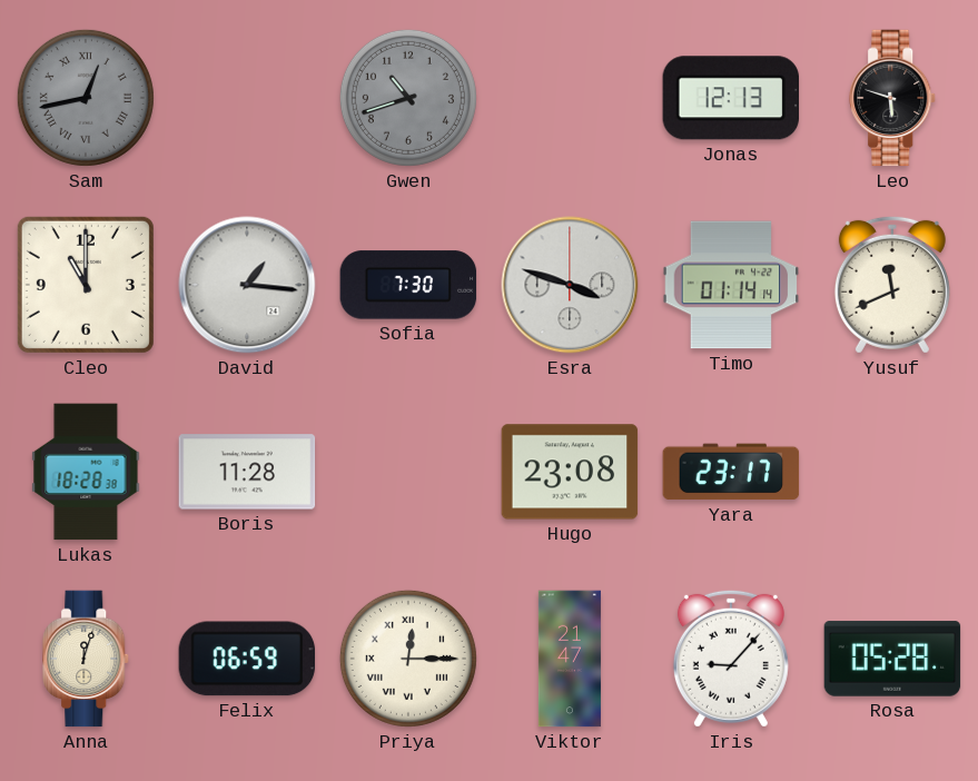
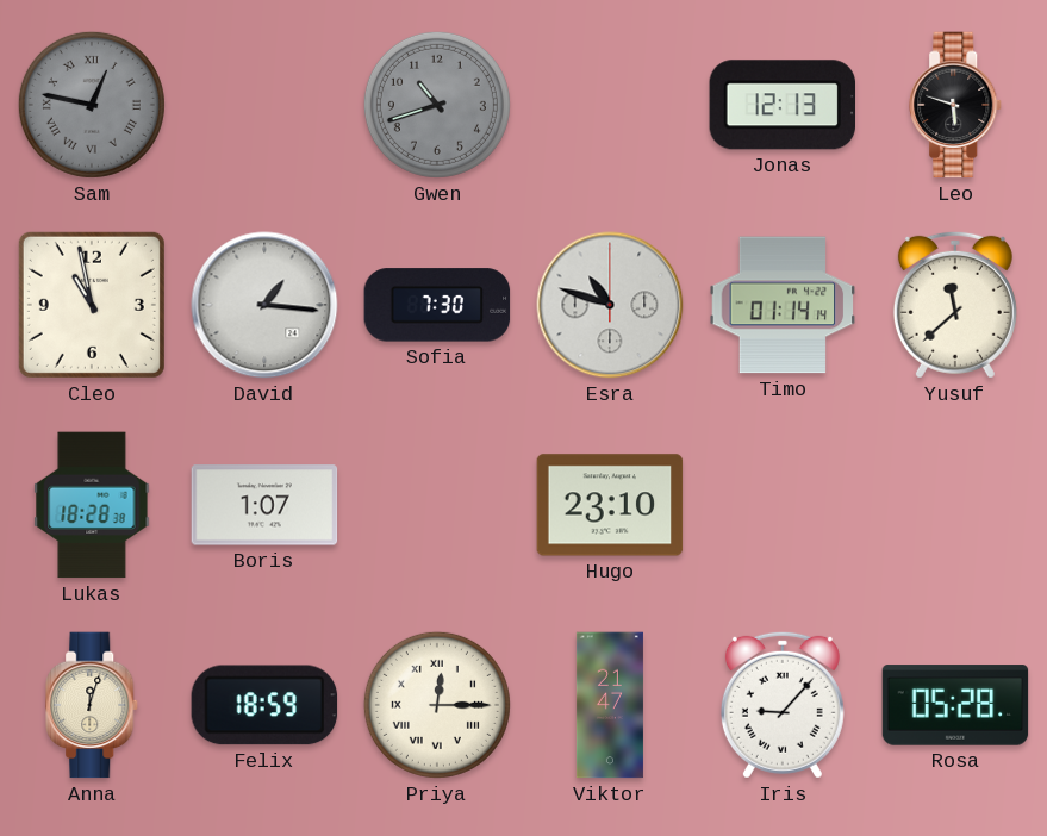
Sam: 12:43 -> 12:47 (92, 105)
Cleo: 11:00 -> 10:58 (92, 305)
Esra: 3:48 -> 10:48 (610, 305)
Yusuf: 11:41 -> 11:38 (955, 305)
Boris: 11:28 -> 1:07 (264, 505)
Hugo: 23:08 -> 23:10 (610, 505)
Yara: 23:17 -> none (731, 472)
Felix: 06:59 -> 18:59 (264, 705)
